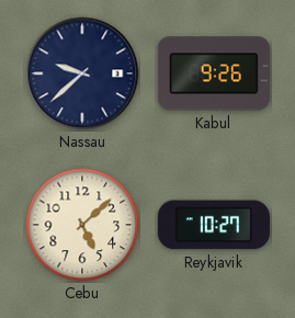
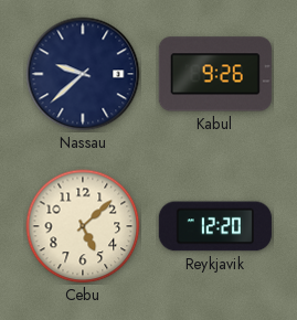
Reykjavik: 10:27 -> 12:20 (215, 226)
